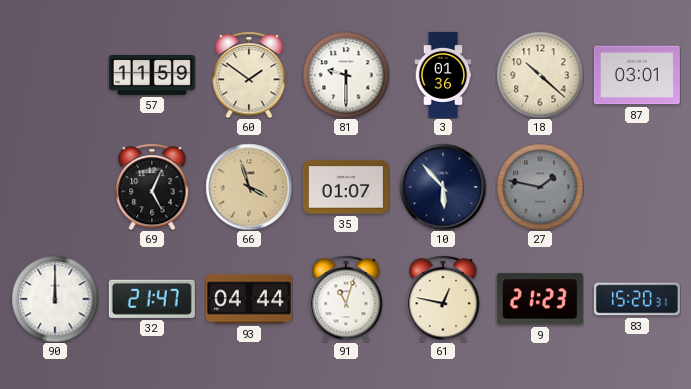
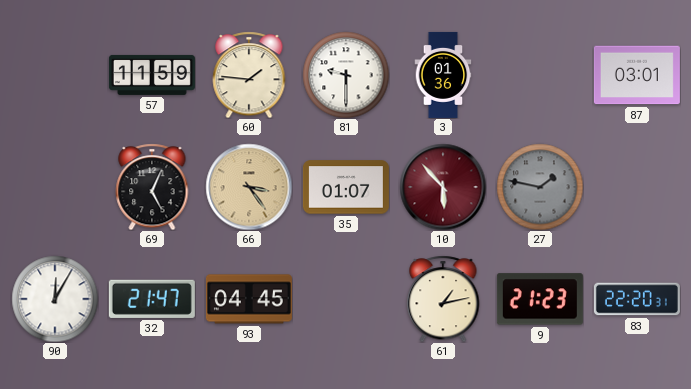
60: 1:51 -> 1:46 (249, 75)
18: 10:22 -> none (540, 75)
66: 3:57 -> 3:24 (249, 187)
10 dial: navy -> burgundy (443, 187)
90: 12:00 -> 12:05 (55, 299)
93: 04:44 -> 04:45 (249, 299)
91: 11:03 -> none (346, 299)
61: 12:47 -> 1:13 (443, 299)
83: 15:20 -> 22:20 (637, 299)
